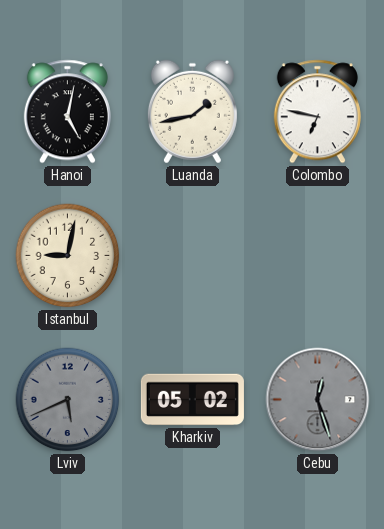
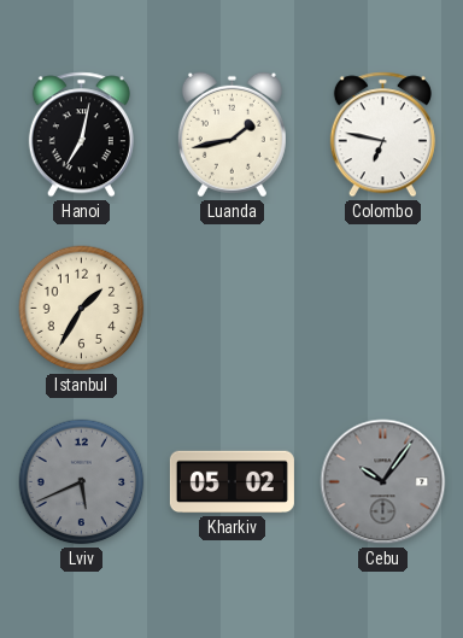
Hanoi: 5:02 -> 7:02 (81, 135)
Istanbul: 9:02 -> 1:35 (82, 309)
Cebu: 12:27 -> 10:06 (383, 482)
